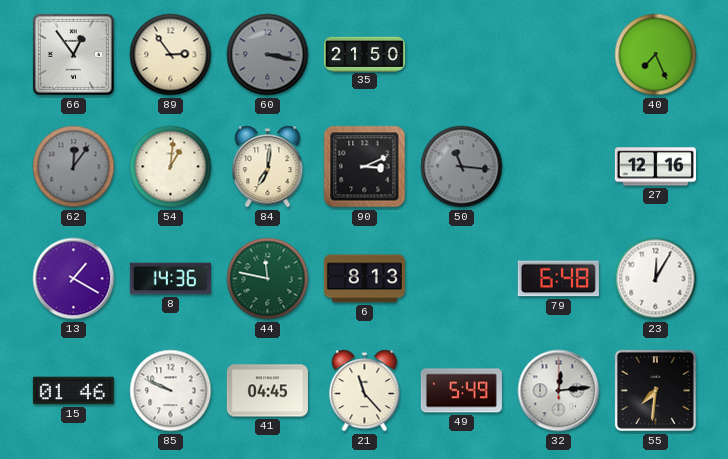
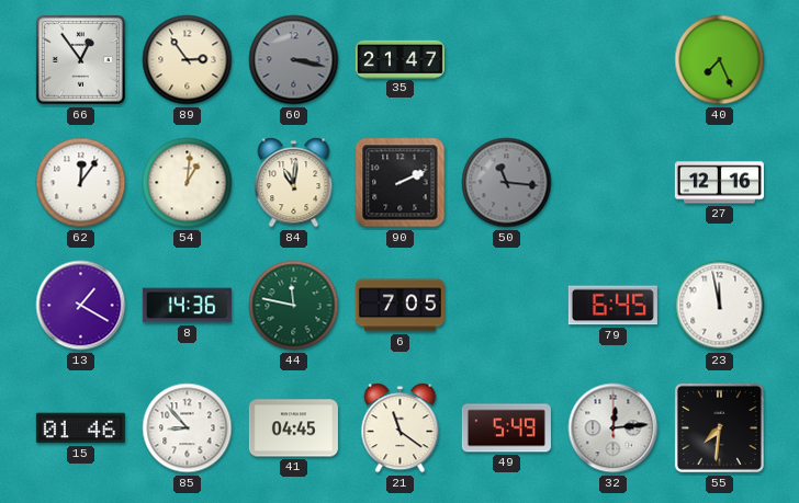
35: 21:50 -> 21:47 (400, 59)
62 dial: grey -> white (81, 183)
84: 7:01 -> 11:01 (294, 183)
90: 3:11 -> 2:11 (401, 183)
6: 8:13 -> 7:05 (400, 306)
79: 6:48 -> 6:45 (612, 306)
23: 12:05 -> 11:58 (720, 306)
85: 9:49 -> 8:53 (188, 428)
21: 11:23 -> 11:21 (401, 428)
